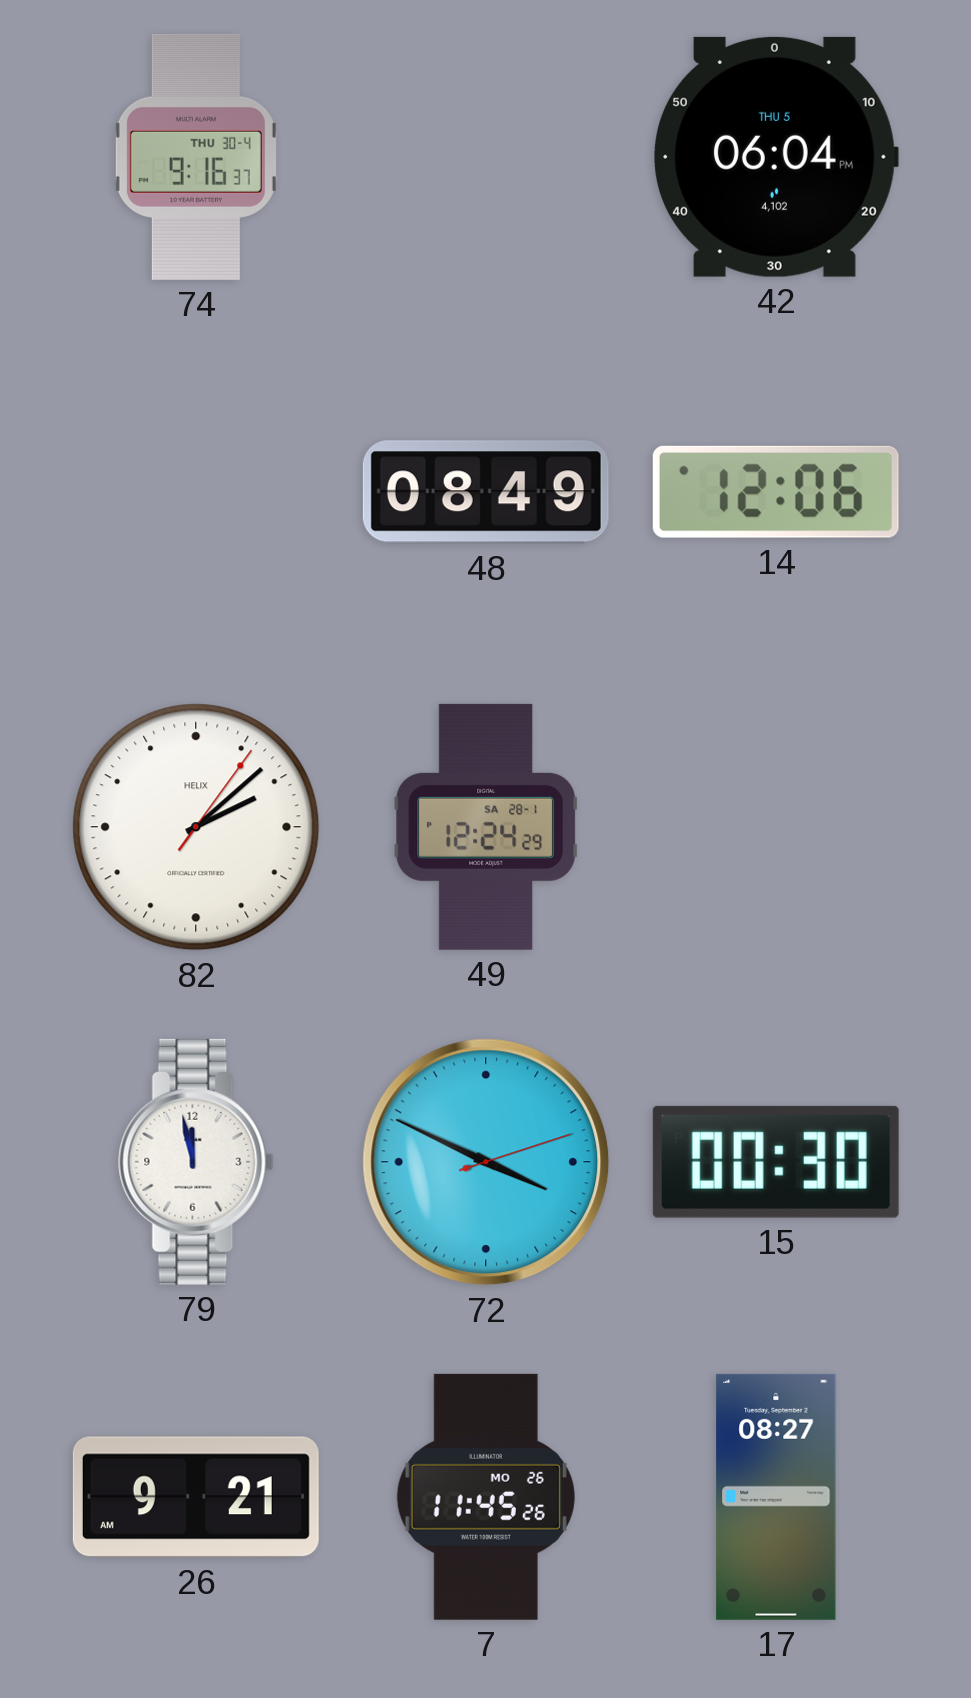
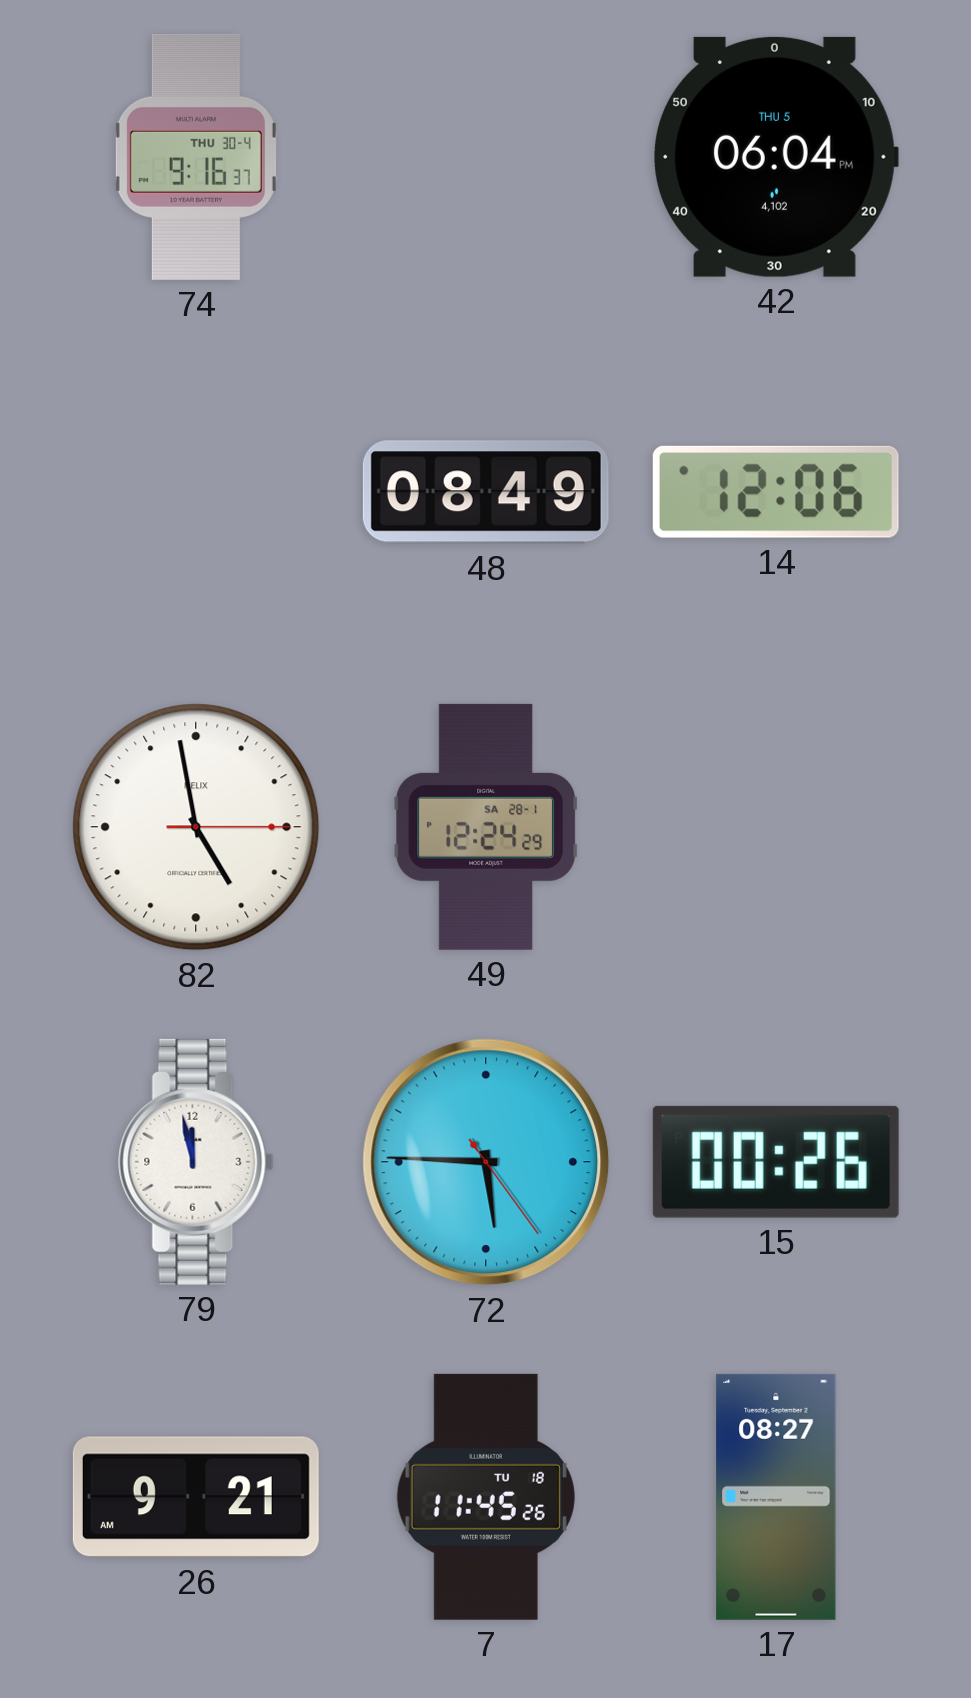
82: 2:08 -> 4:58 (196, 827)
72: 3:49 -> 5:45 (486, 1162)
15: 00:30 -> 00:26 (776, 1162)
7 date: MO 26 -> TU 18 (486, 1497)
